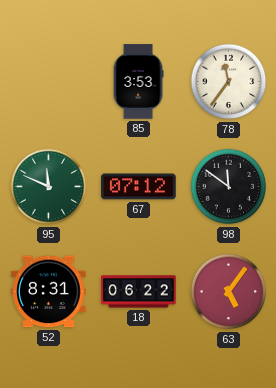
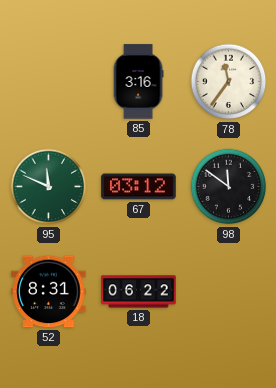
85: 3:53 -> 3:16 (138, 82)
67: 07:12 -> 03:12 (139, 187)
63: 5:06 -> none (229, 292)
